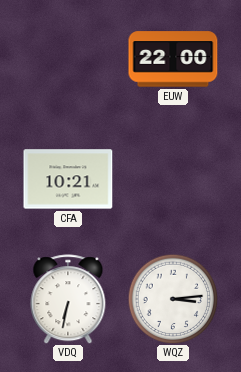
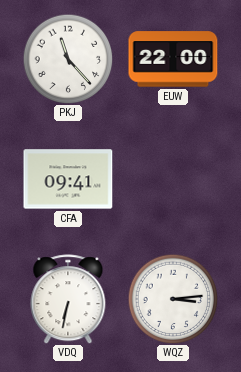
PKJ: none -> 11:23 (68, 59)
CFA: 10:21 -> 09:41 (68, 179)
